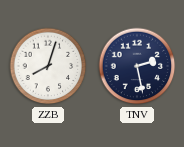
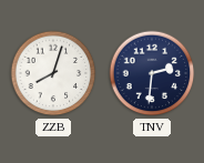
TNV: 2:28 -> 2:31 (152, 73)
